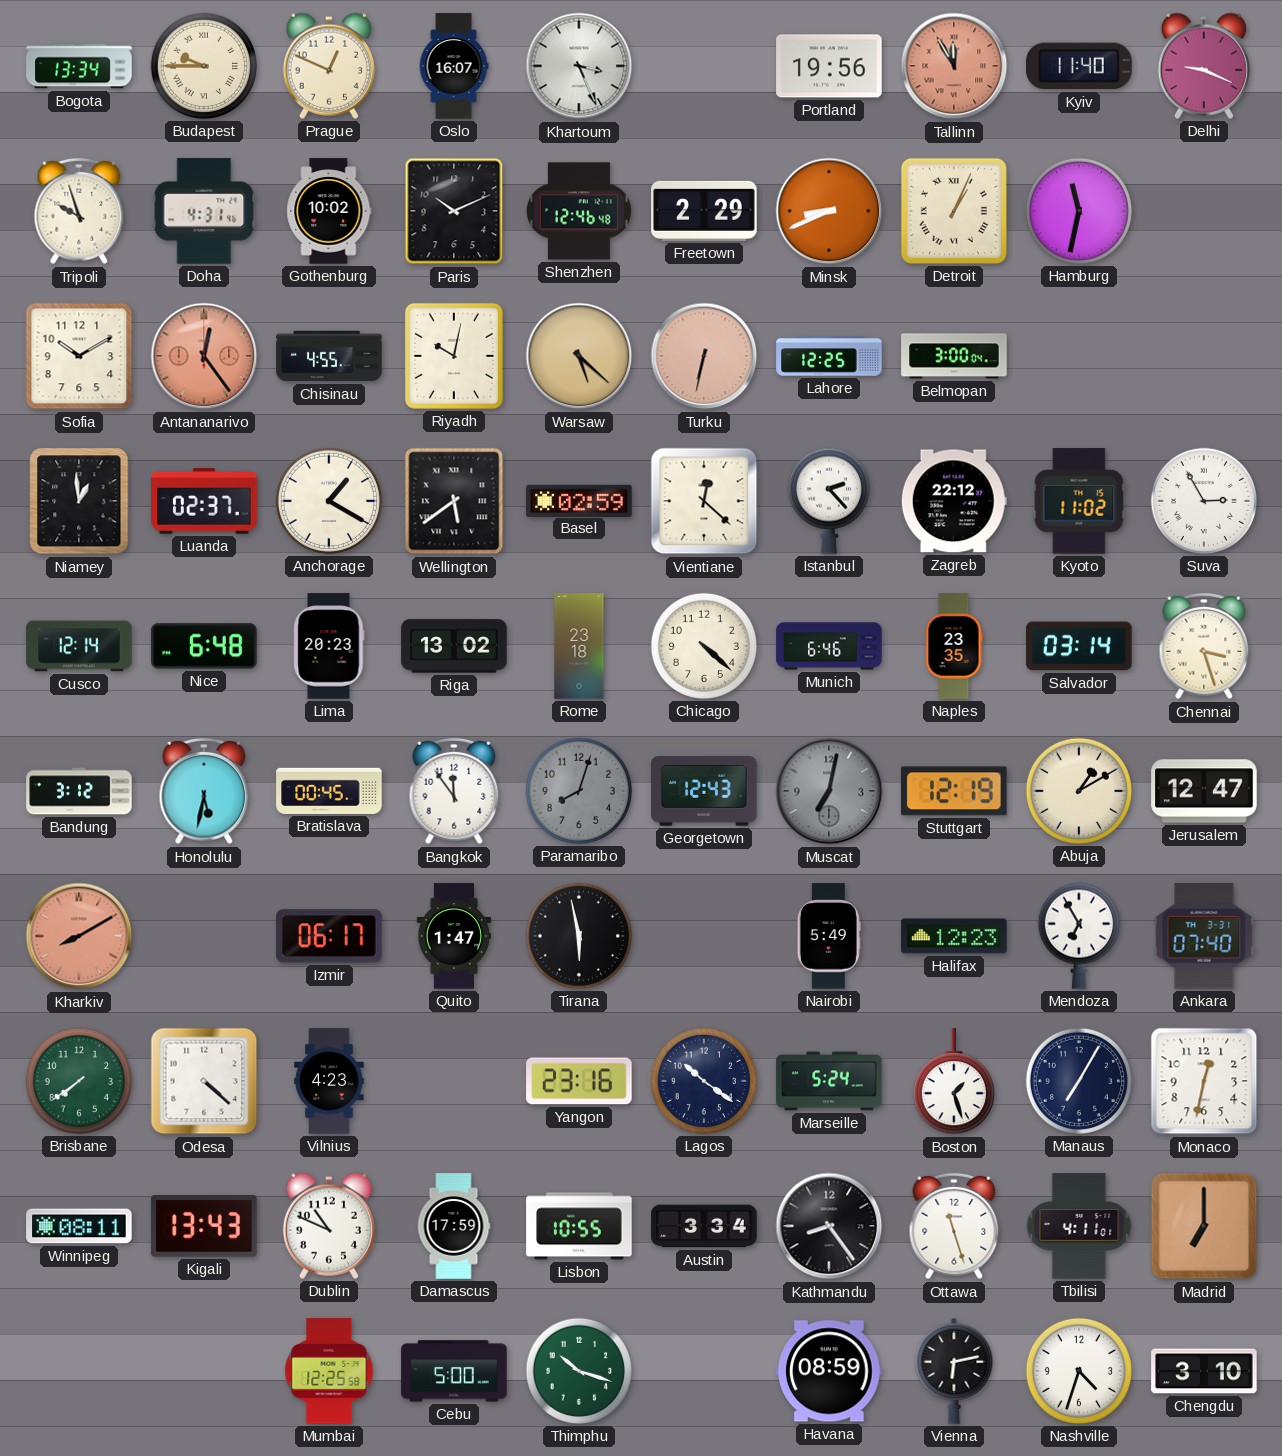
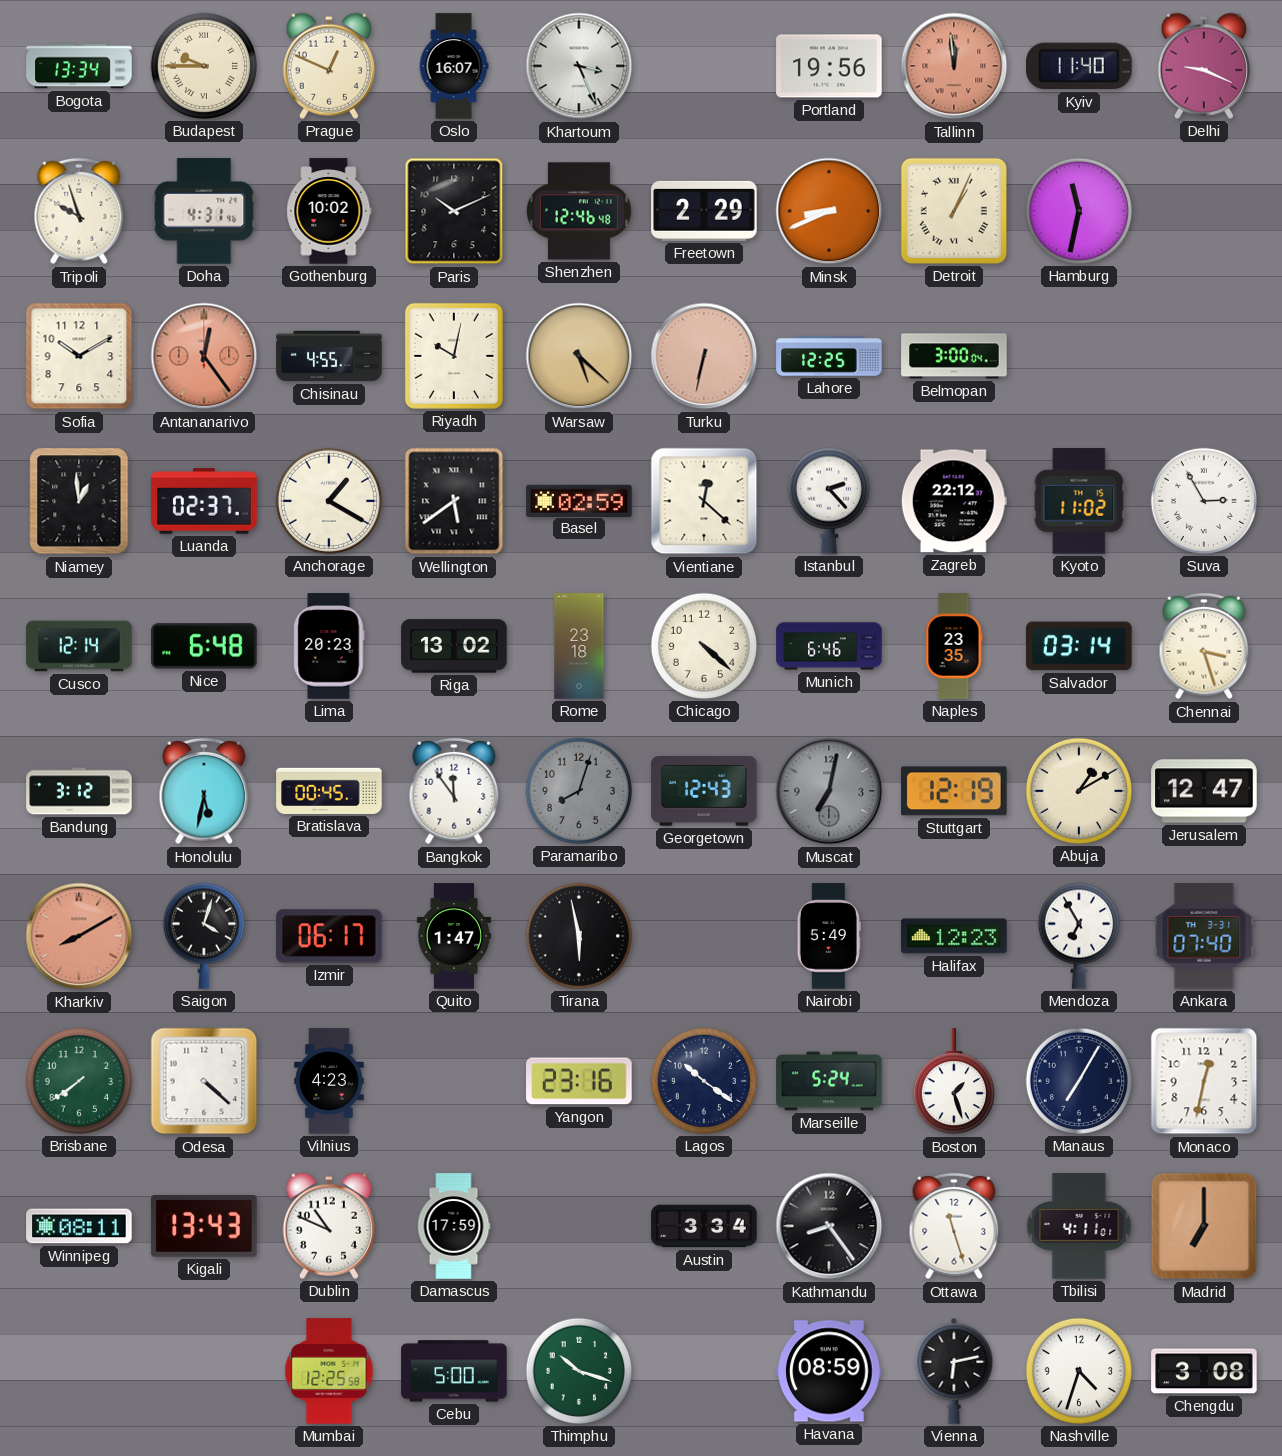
Tallinn: 11:55 -> 11:59 (954, 66)
Saigon: none -> 4:03 (204, 936)
Lisbon: 10:55 -> none (579, 1226)
Chengdu: 3:10 -> 3:08 (1204, 1371)
